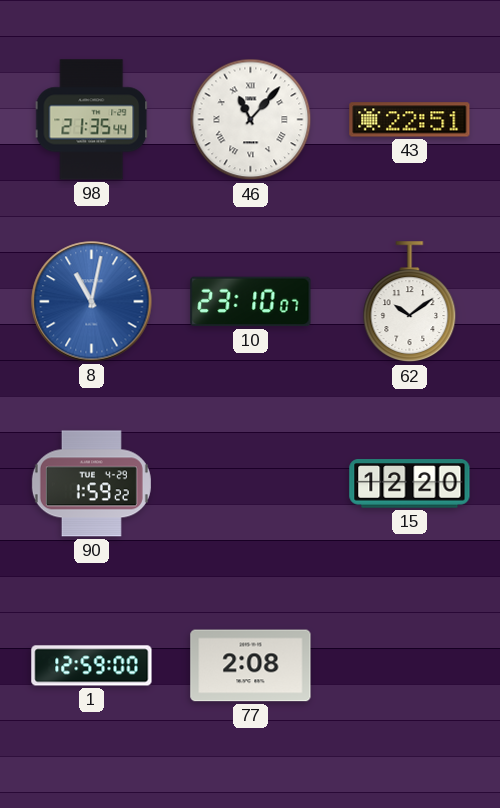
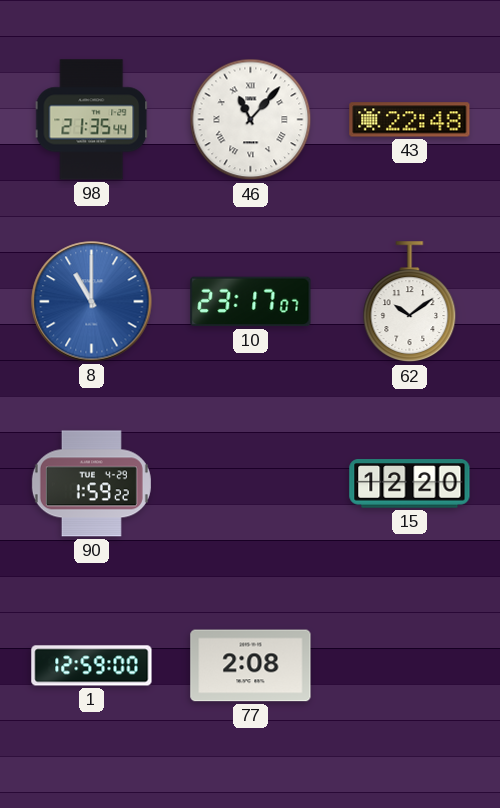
43: 22:51 -> 22:48 (410, 120)
8: 11:02 -> 11:00 (92, 302)
10: 23:10 -> 23:17 (251, 302)
